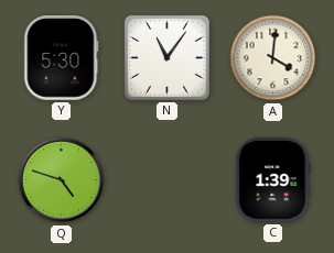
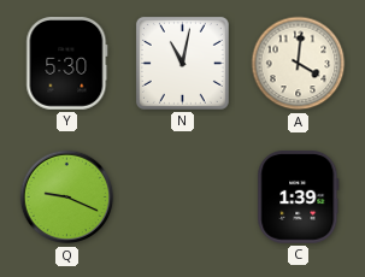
N: 11:06 -> 11:02 (182, 63)
Q: 4:48 -> 9:19 (67, 198)
